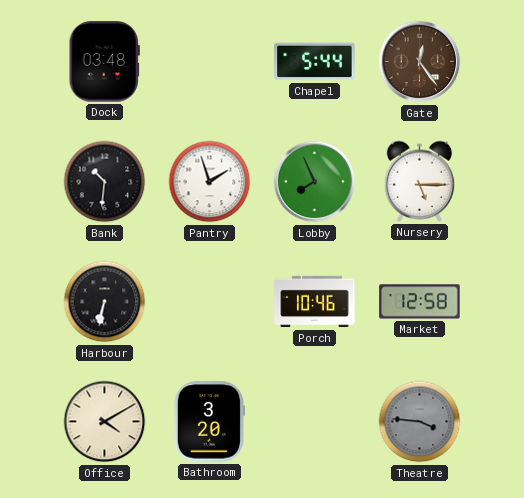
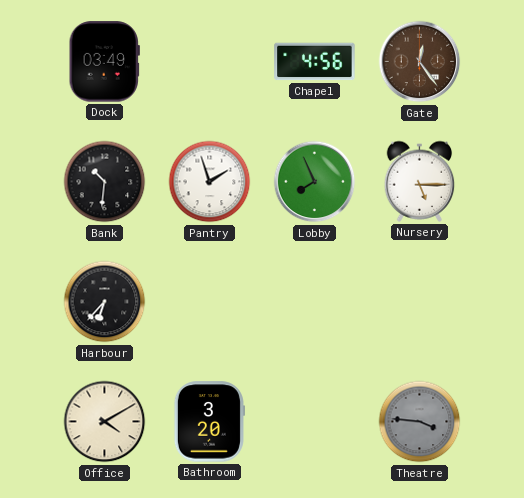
Dock: 03:48 -> 03:49 (104, 62)
Chapel: 5:44 -> 4:56 (315, 62)
Harbour: 6:32 -> 6:37 (105, 302)
Porch: 10:46 -> none (315, 302)
Market: 12:58 -> none (420, 302)
